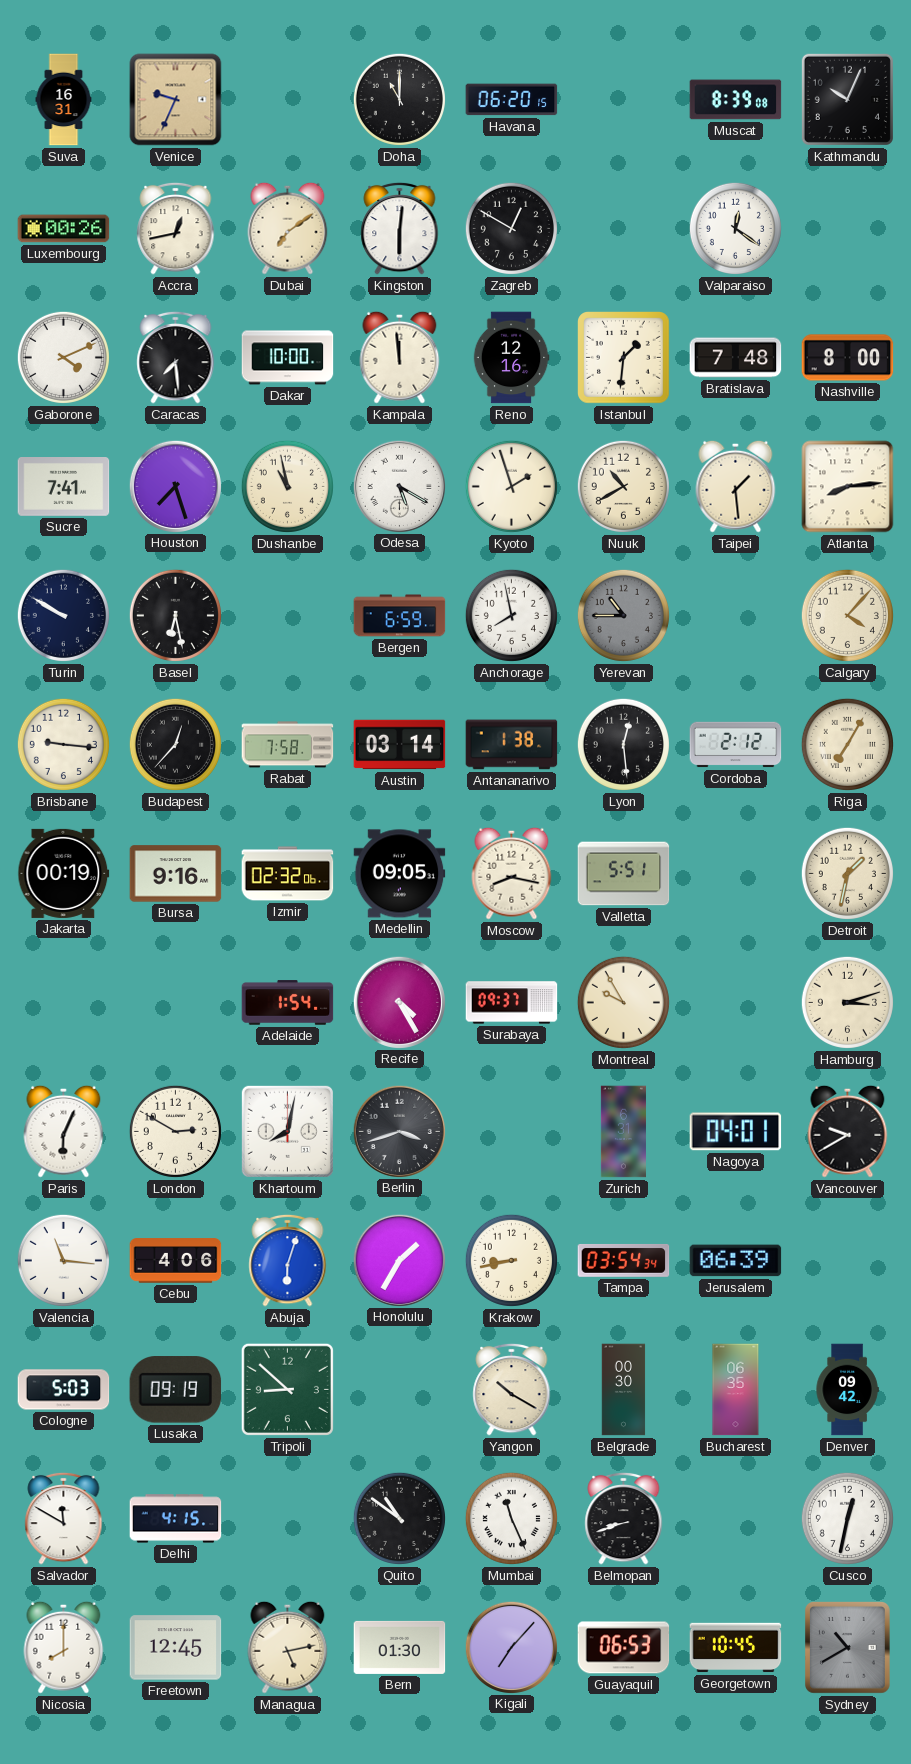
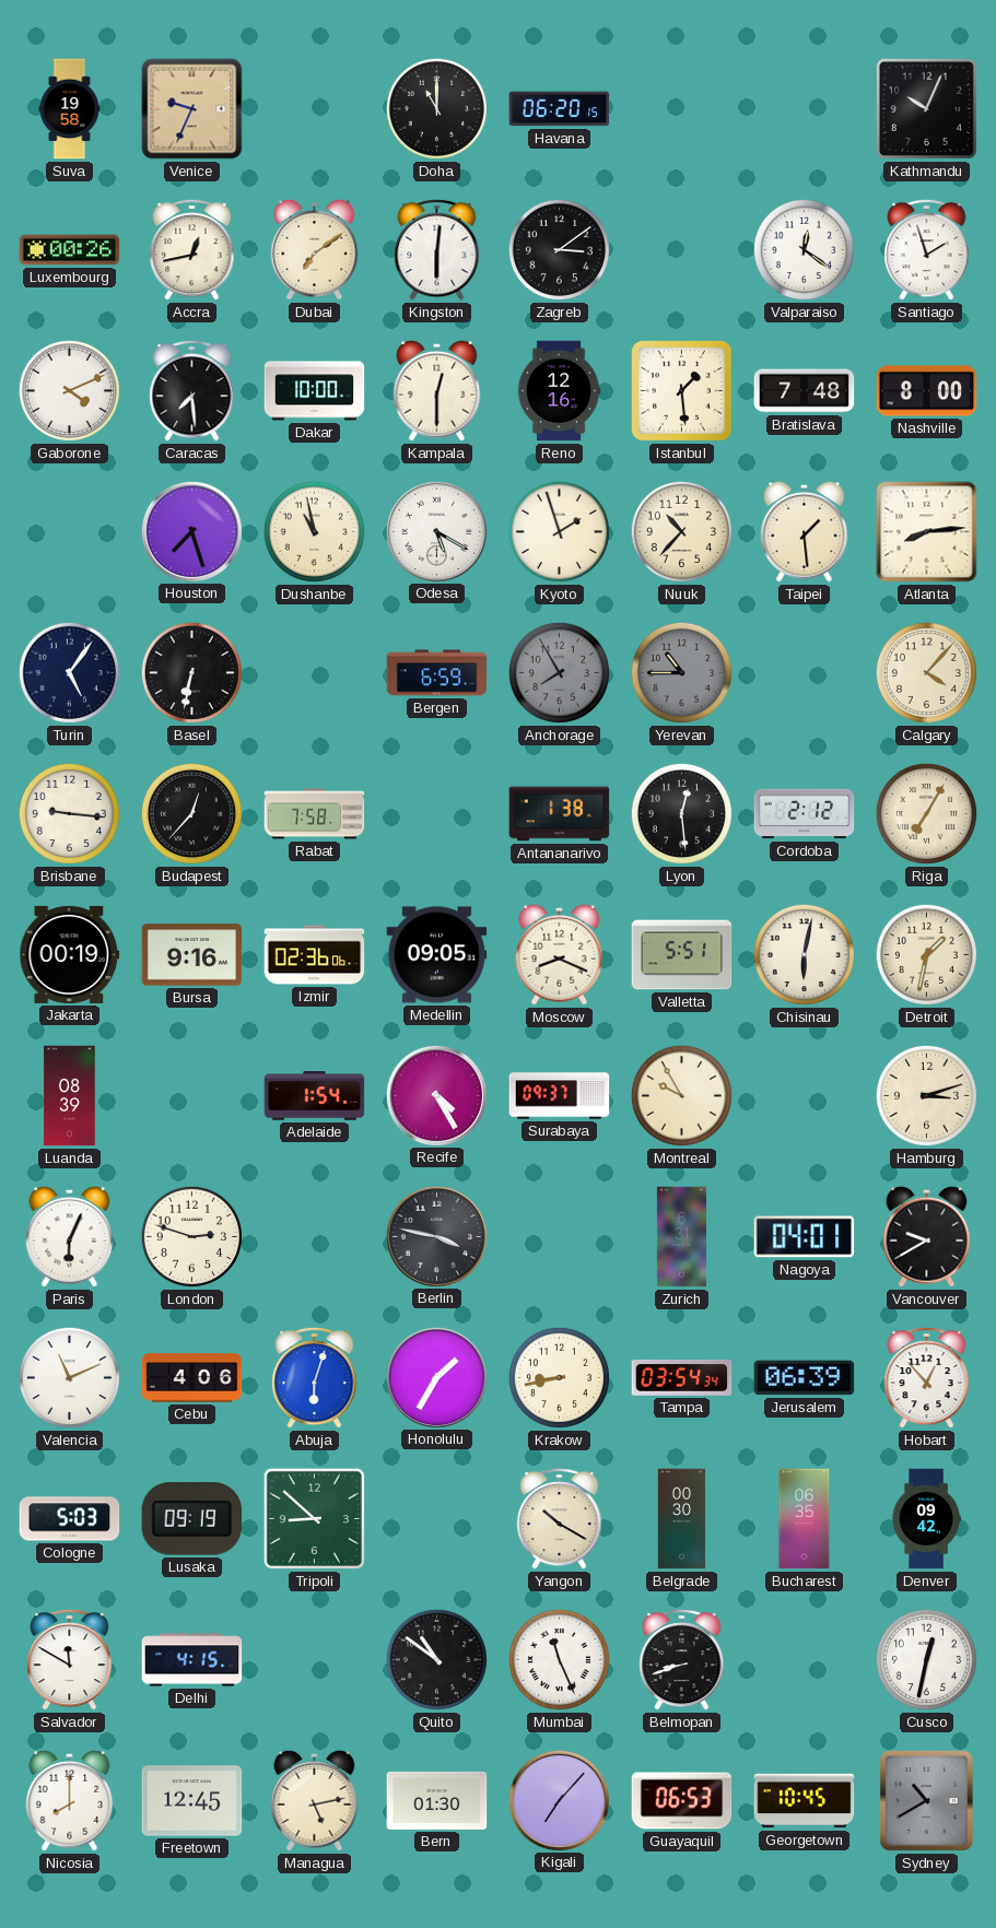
Suva: 16:31 -> 19:58 (70, 109)
Muscat: 8:39 -> none (736, 100)
Zagreb: 12:50 -> 3:09 (559, 249)
Santiago: none -> 1:57 (927, 249)
Kampala: 11:59 -> 12:30 (437, 390)
Istanbul: 1:31 -> 1:29 (682, 391)
Sucre: 7:41 -> none (64, 487)
Nuuk: 10:40 -> 10:37 (681, 531)
Turin: 9:50 -> 5:06 (69, 672)
Basel: 6:28 -> 6:32 (191, 672)
Anchorage: 7:58 -> 7:55 (559, 672)
Anchorage dial: white -> grey (559, 672)
Austin: 03:14 -> none (400, 745)
Izmir: 02:32 -> 02:36 (315, 955)
Moscow: 8:17 -> 8:19 (560, 954)
Chisinau: none -> 6:02 (804, 954)
Luanda: none -> 08:39 (70, 1096)
London: 2:50 -> 2:48 (191, 1236)
Khartoum: 8:02 -> none (287, 1131)
Berlin: 3:42 -> 3:47 (436, 1236)
Valencia: 11:16 -> 11:11 (69, 1377)
Hobart: none -> 12:53 (927, 1377)
